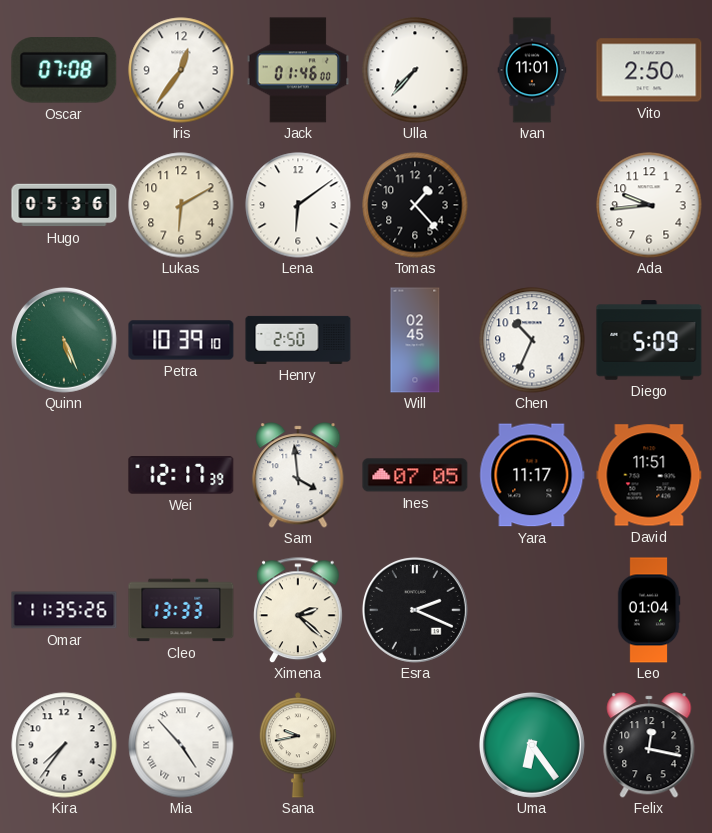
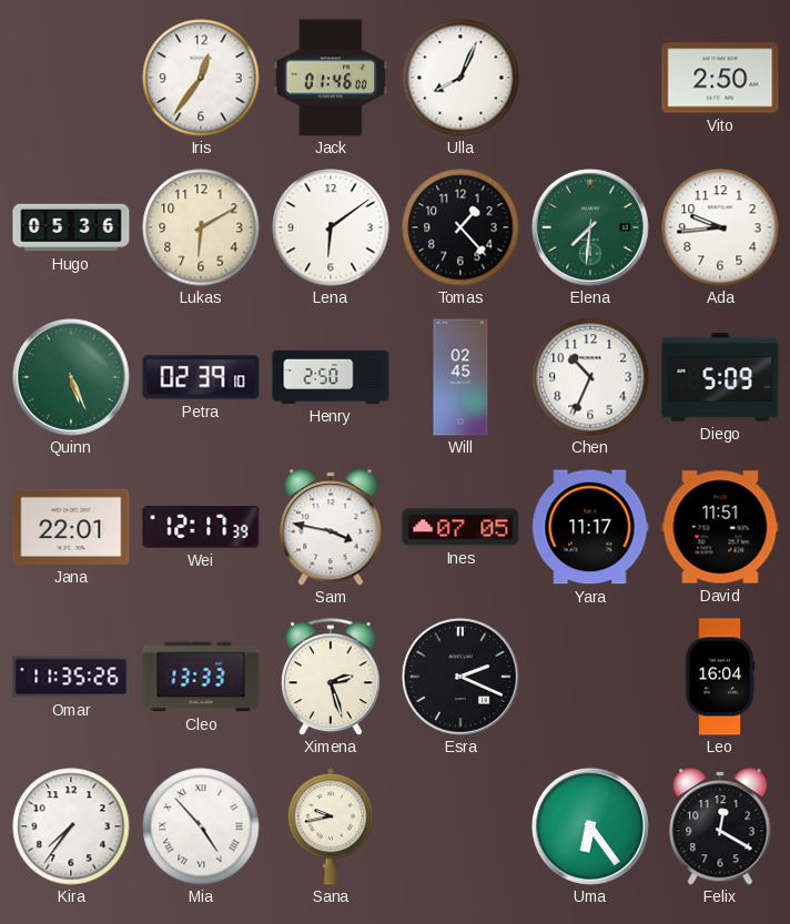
Oscar: 07:08 -> none (64, 71)
Ulla: 7:37 -> 8:04 (460, 78)
Ivan: 11:01 -> none (532, 70)
Elena: none -> 7:31 (590, 227)
Petra: 10:39 -> 02:39 (201, 377)
Jana: none -> 22:01 (71, 527)
Sam: 3:59 -> 3:47 (331, 527)
Ximena: 2:22 -> 2:27 (332, 677)
Leo: 01:04 -> 16:04 (720, 677)
Felix: 12:17 -> 12:20 (720, 826)
